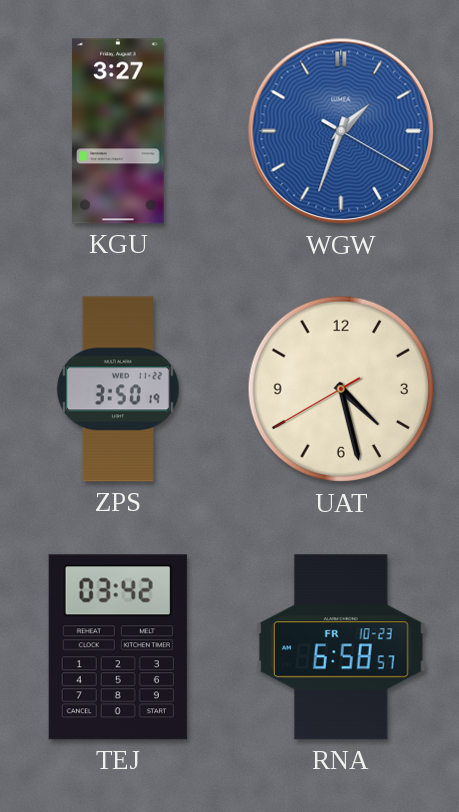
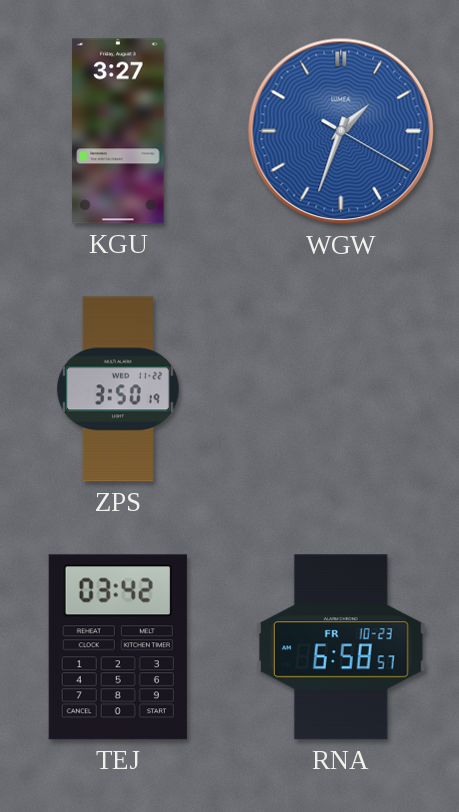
UAT: 4:27 -> none (341, 389)
